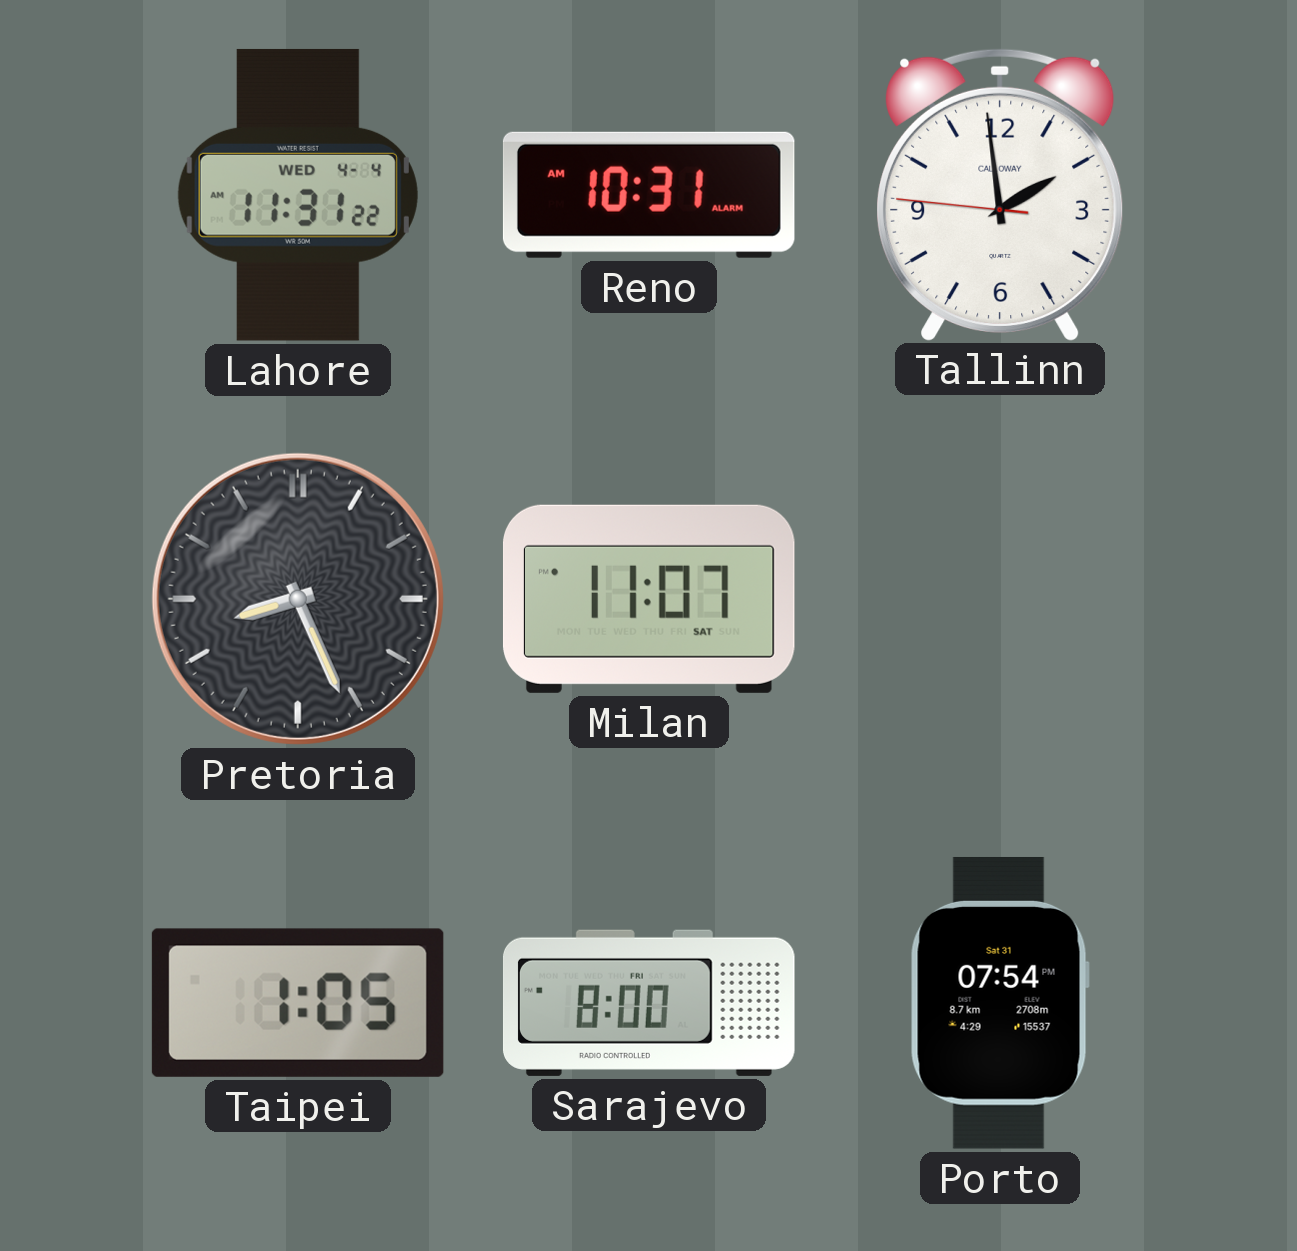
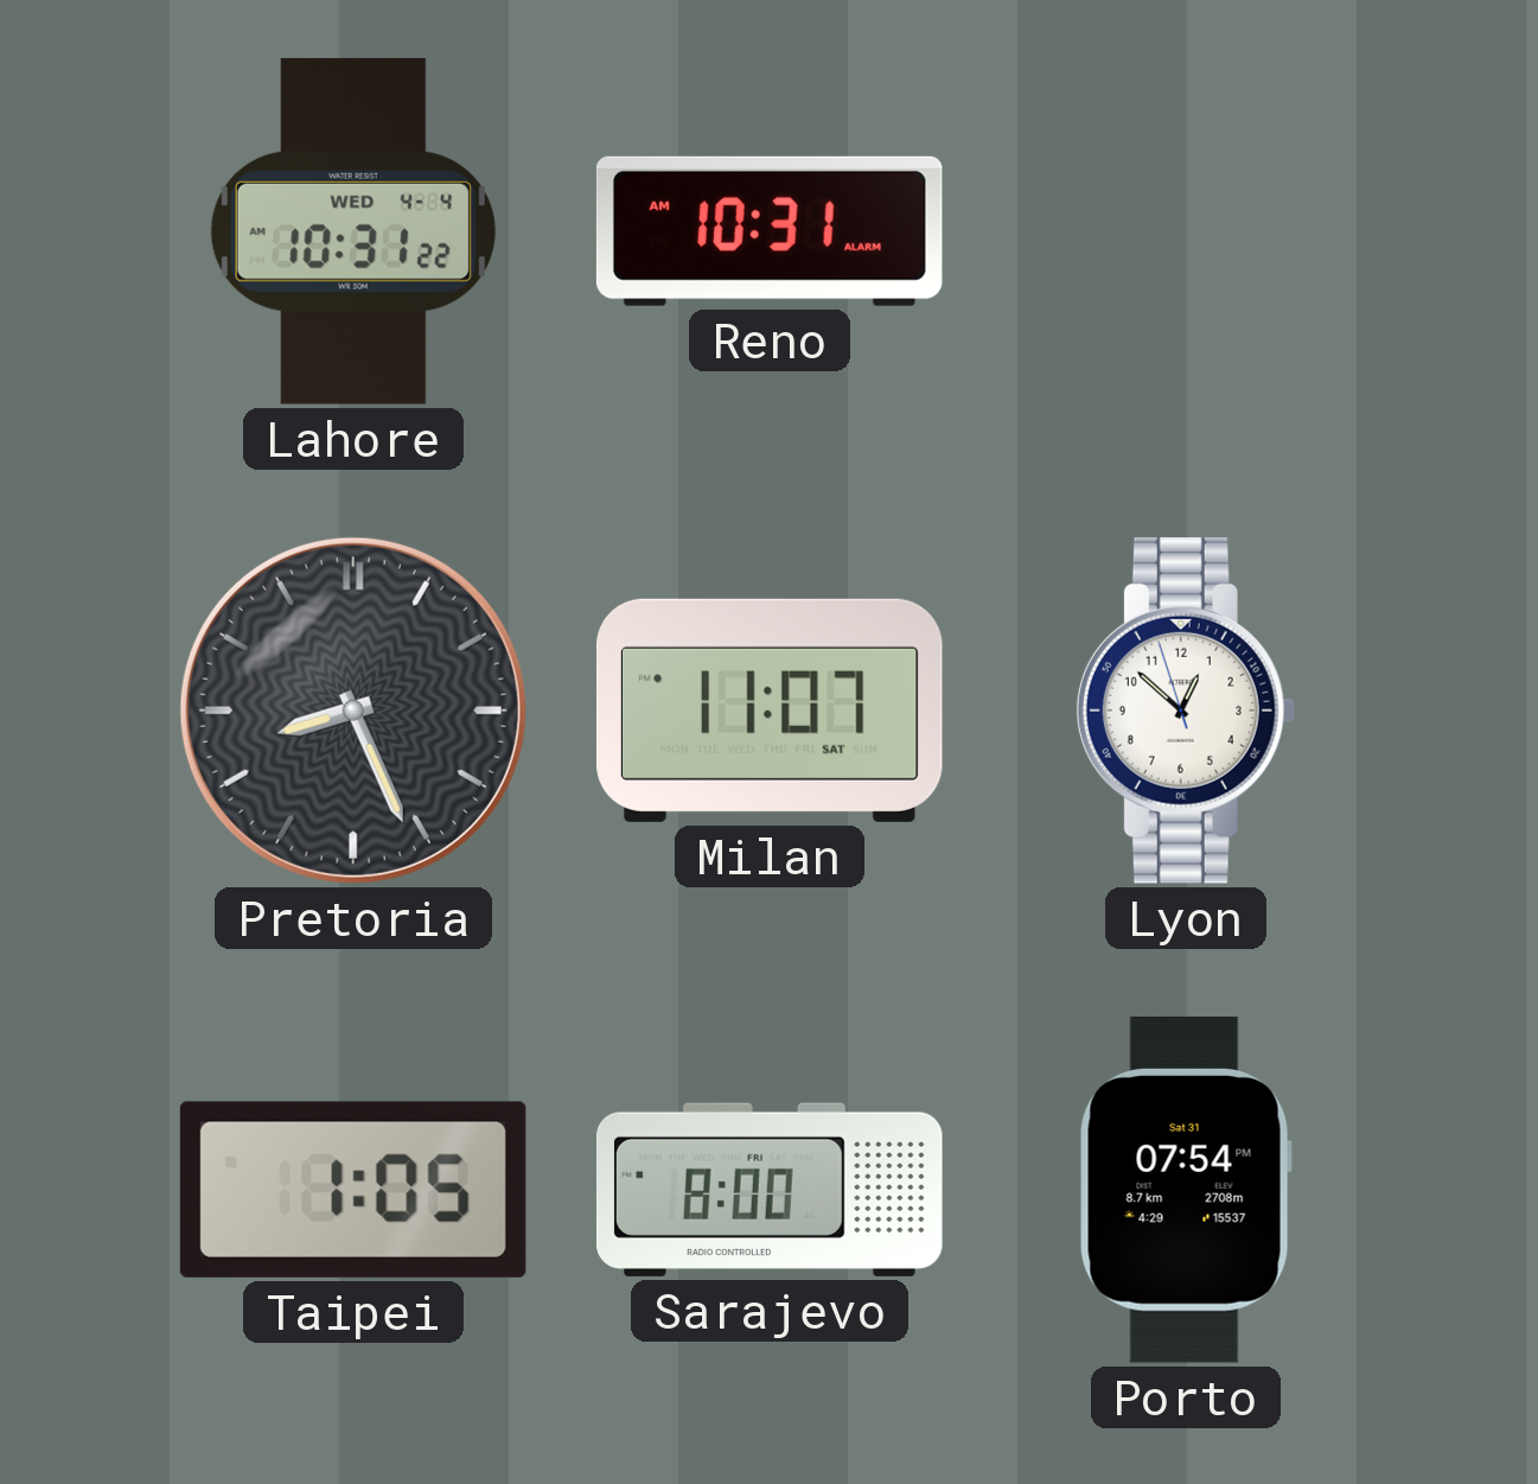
Lahore: 11:31 -> 10:31 (353, 231)
Tallinn: 1:58 -> none (1000, 194)
Lyon: none -> 12:51 (1186, 711)
